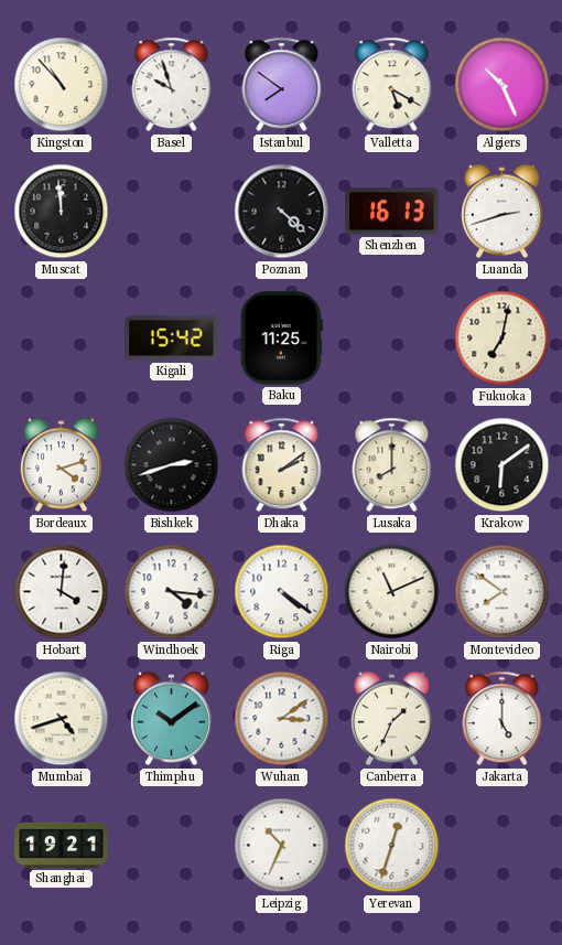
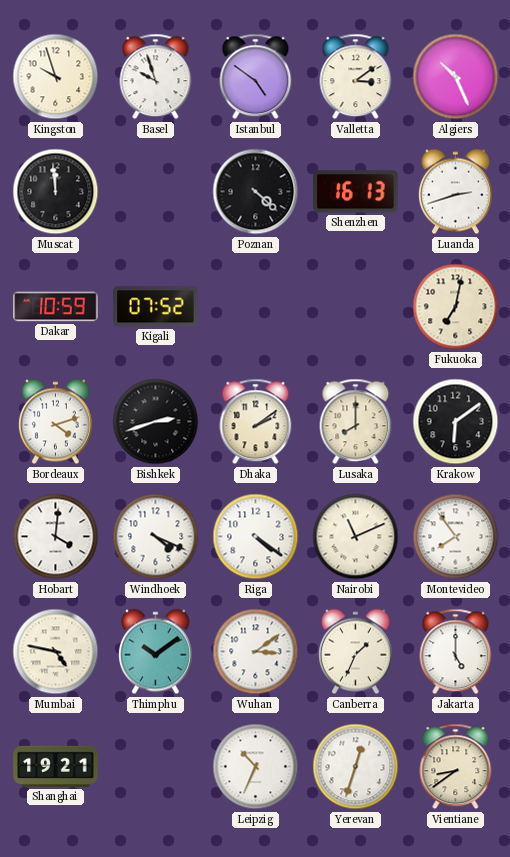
Kingston: 10:53 -> 9:57 (56, 77)
Istanbul: 7:51 -> 4:51 (256, 77)
Valletta: 5:20 -> 3:09 (356, 77)
Dakar: none -> 10:59 (56, 307)
Kigali: 15:42 -> 07:52 (156, 307)
Baku: 11:25 -> none (281, 339)
Windhoek: 4:16 -> 4:19 (156, 537)
Montevideo: 7:51 -> 7:54 (456, 537)
Mumbai: 4:42 -> 4:47 (56, 652)
Vientiane: none -> 8:39 (456, 767)
